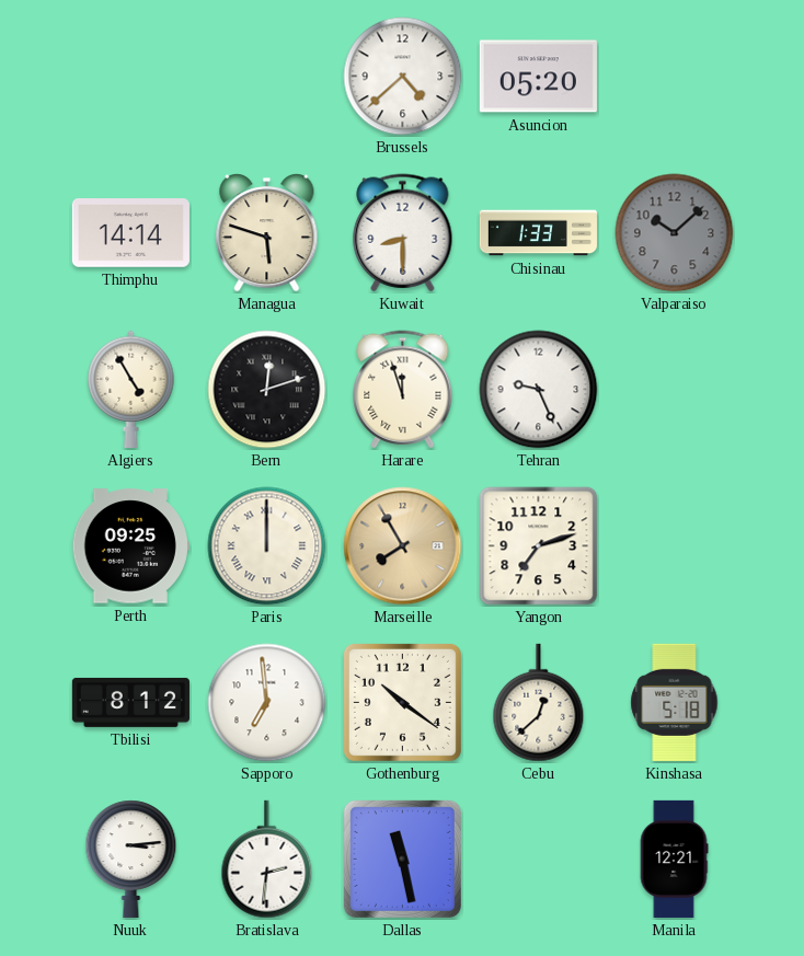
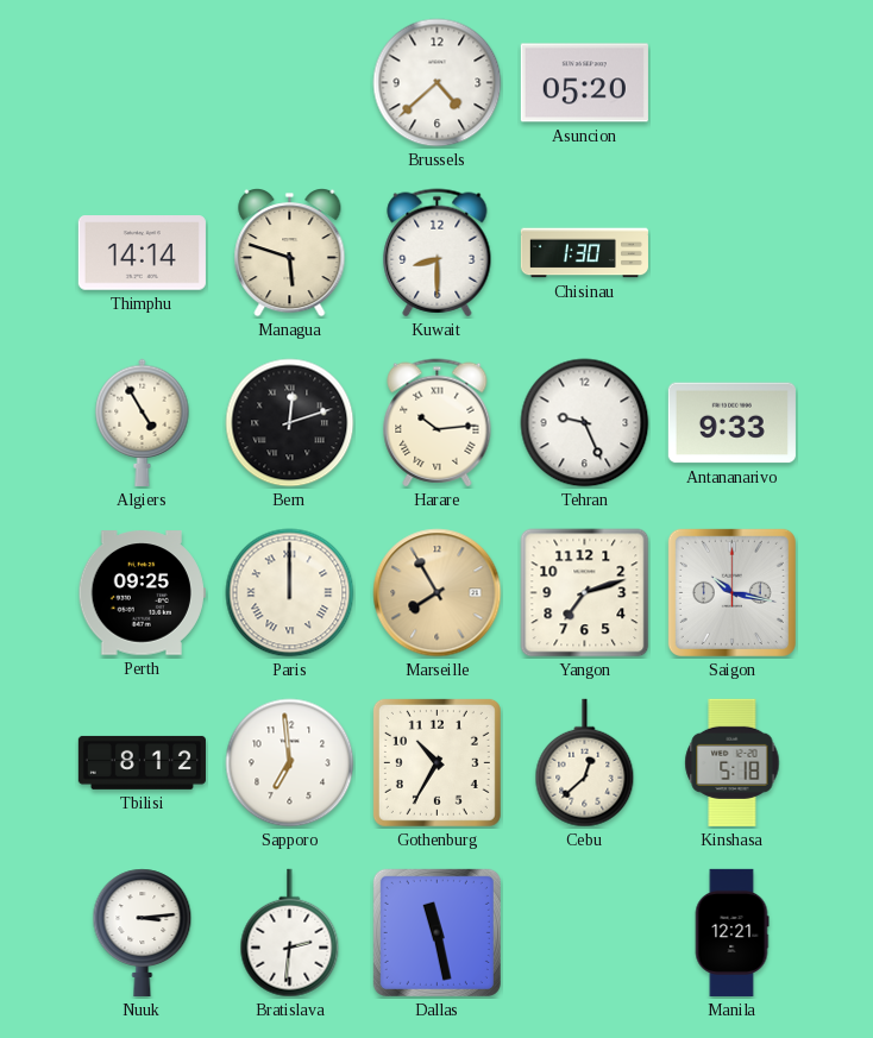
Chisinau: 1:33 -> 1:30 (584, 253)
Valparaiso: 10:08 -> none (675, 233)
Harare: 11:57 -> 10:14 (438, 423)
Antananarivo: none -> 9:33 (731, 423)
Saigon: none -> 10:17 (731, 592)
Gothenburg: 10:21 -> 10:35 (436, 762)
